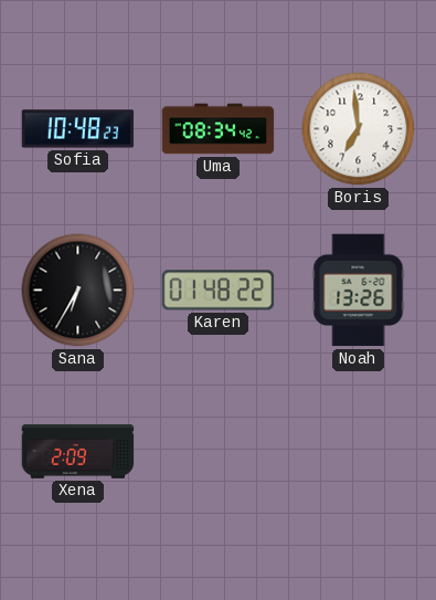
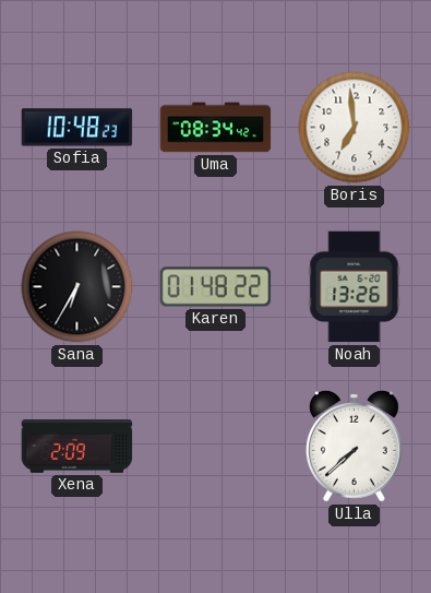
Ulla: none -> 7:38 (354, 446)
